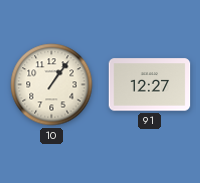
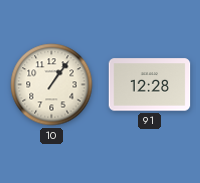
91: 12:27 -> 12:28 (150, 85)
